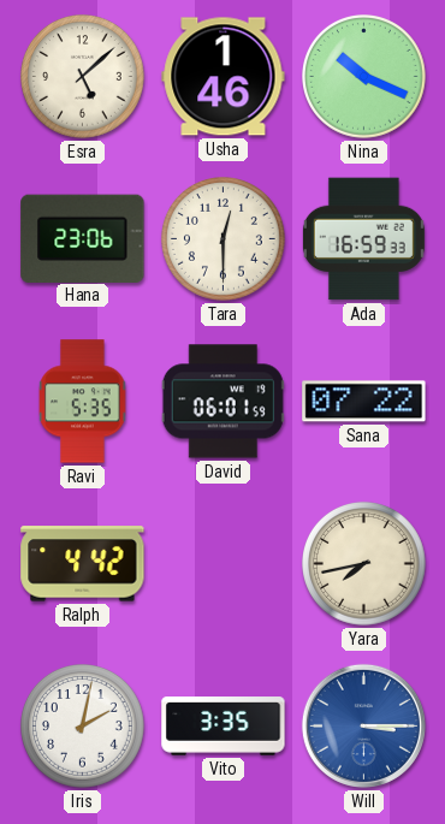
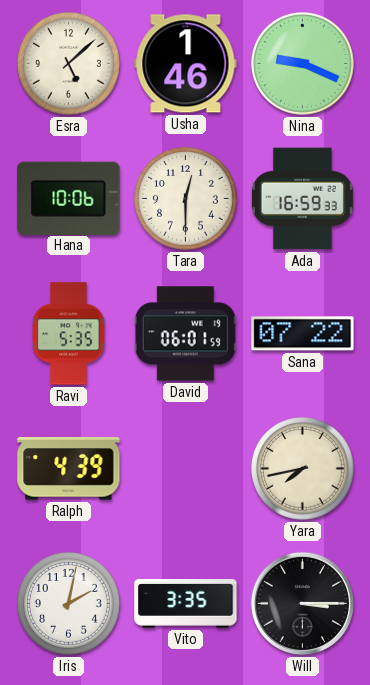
Nina: 10:19 -> 9:19 (303, 64)
Hana: 23:06 -> 10:06 (69, 198)
Ralph: 4:42 -> 4:39 (69, 469)
Will dial: blue -> black (302, 603)
